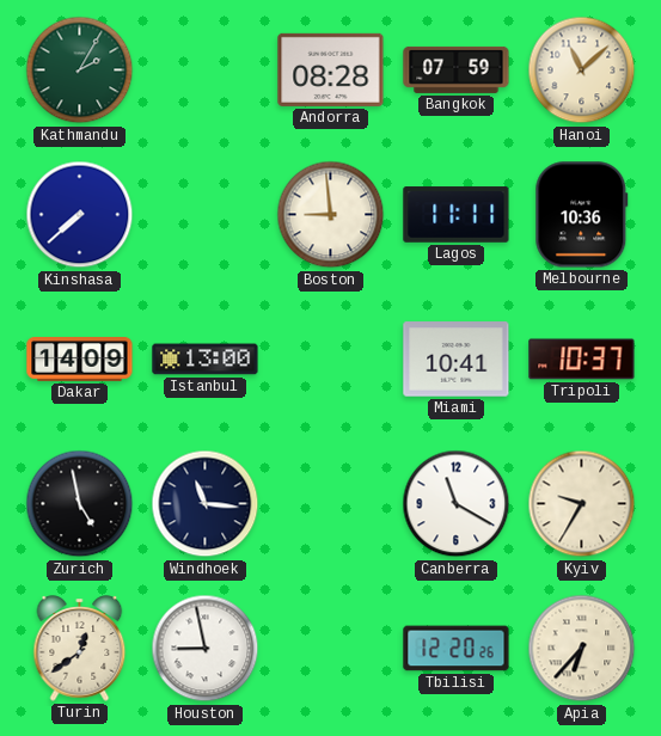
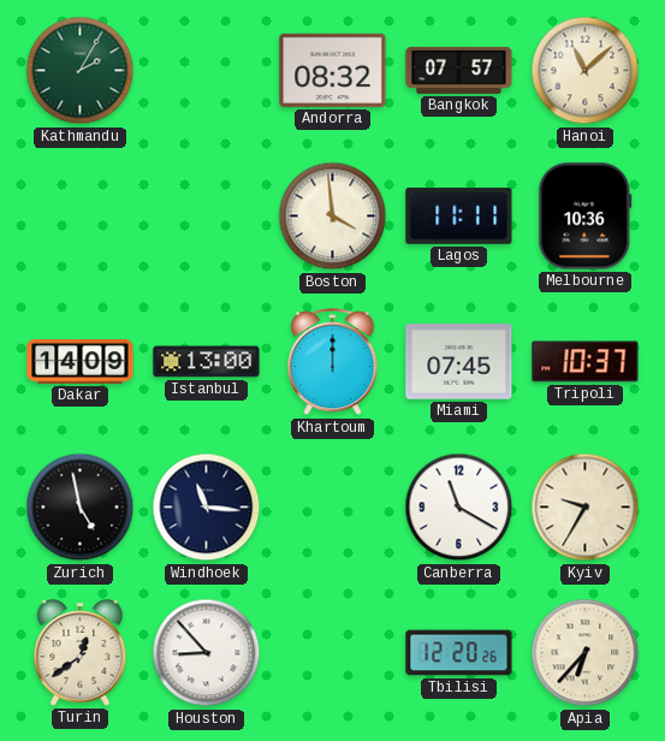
Andorra: 08:28 -> 08:32 (333, 70)
Bangkok: 07:59 -> 07:57 (459, 70)
Kinshasa: 7:38 -> none (80, 215)
Boston: 8:59 -> 3:59 (333, 217)
Khartoum: none -> 12:00 (333, 362)
Miami: 10:41 -> 07:45 (459, 362)
Houston: 8:58 -> 8:53 (207, 653)
